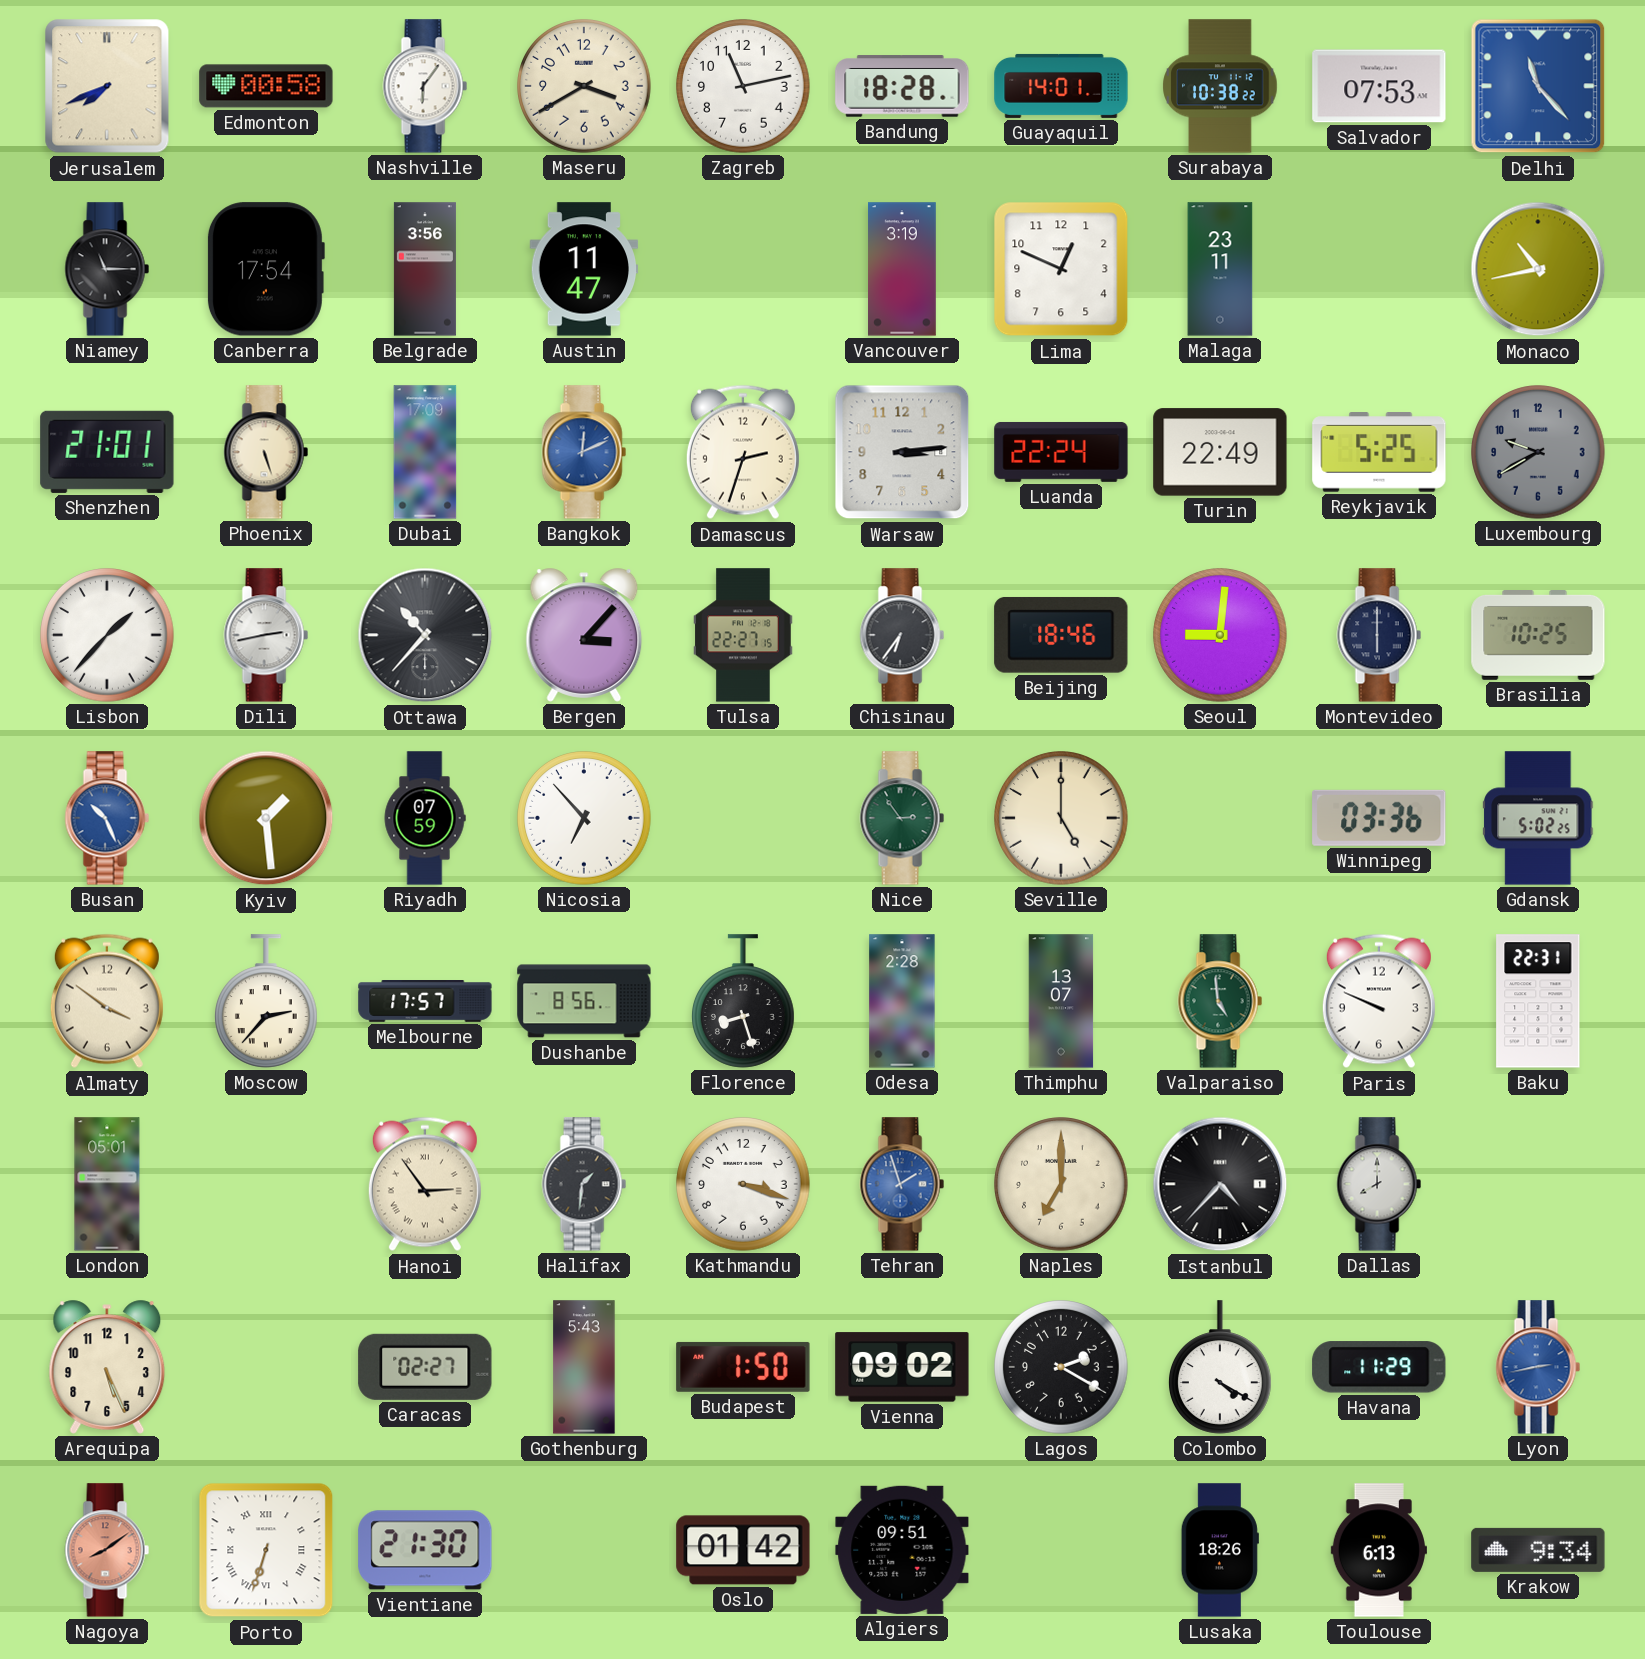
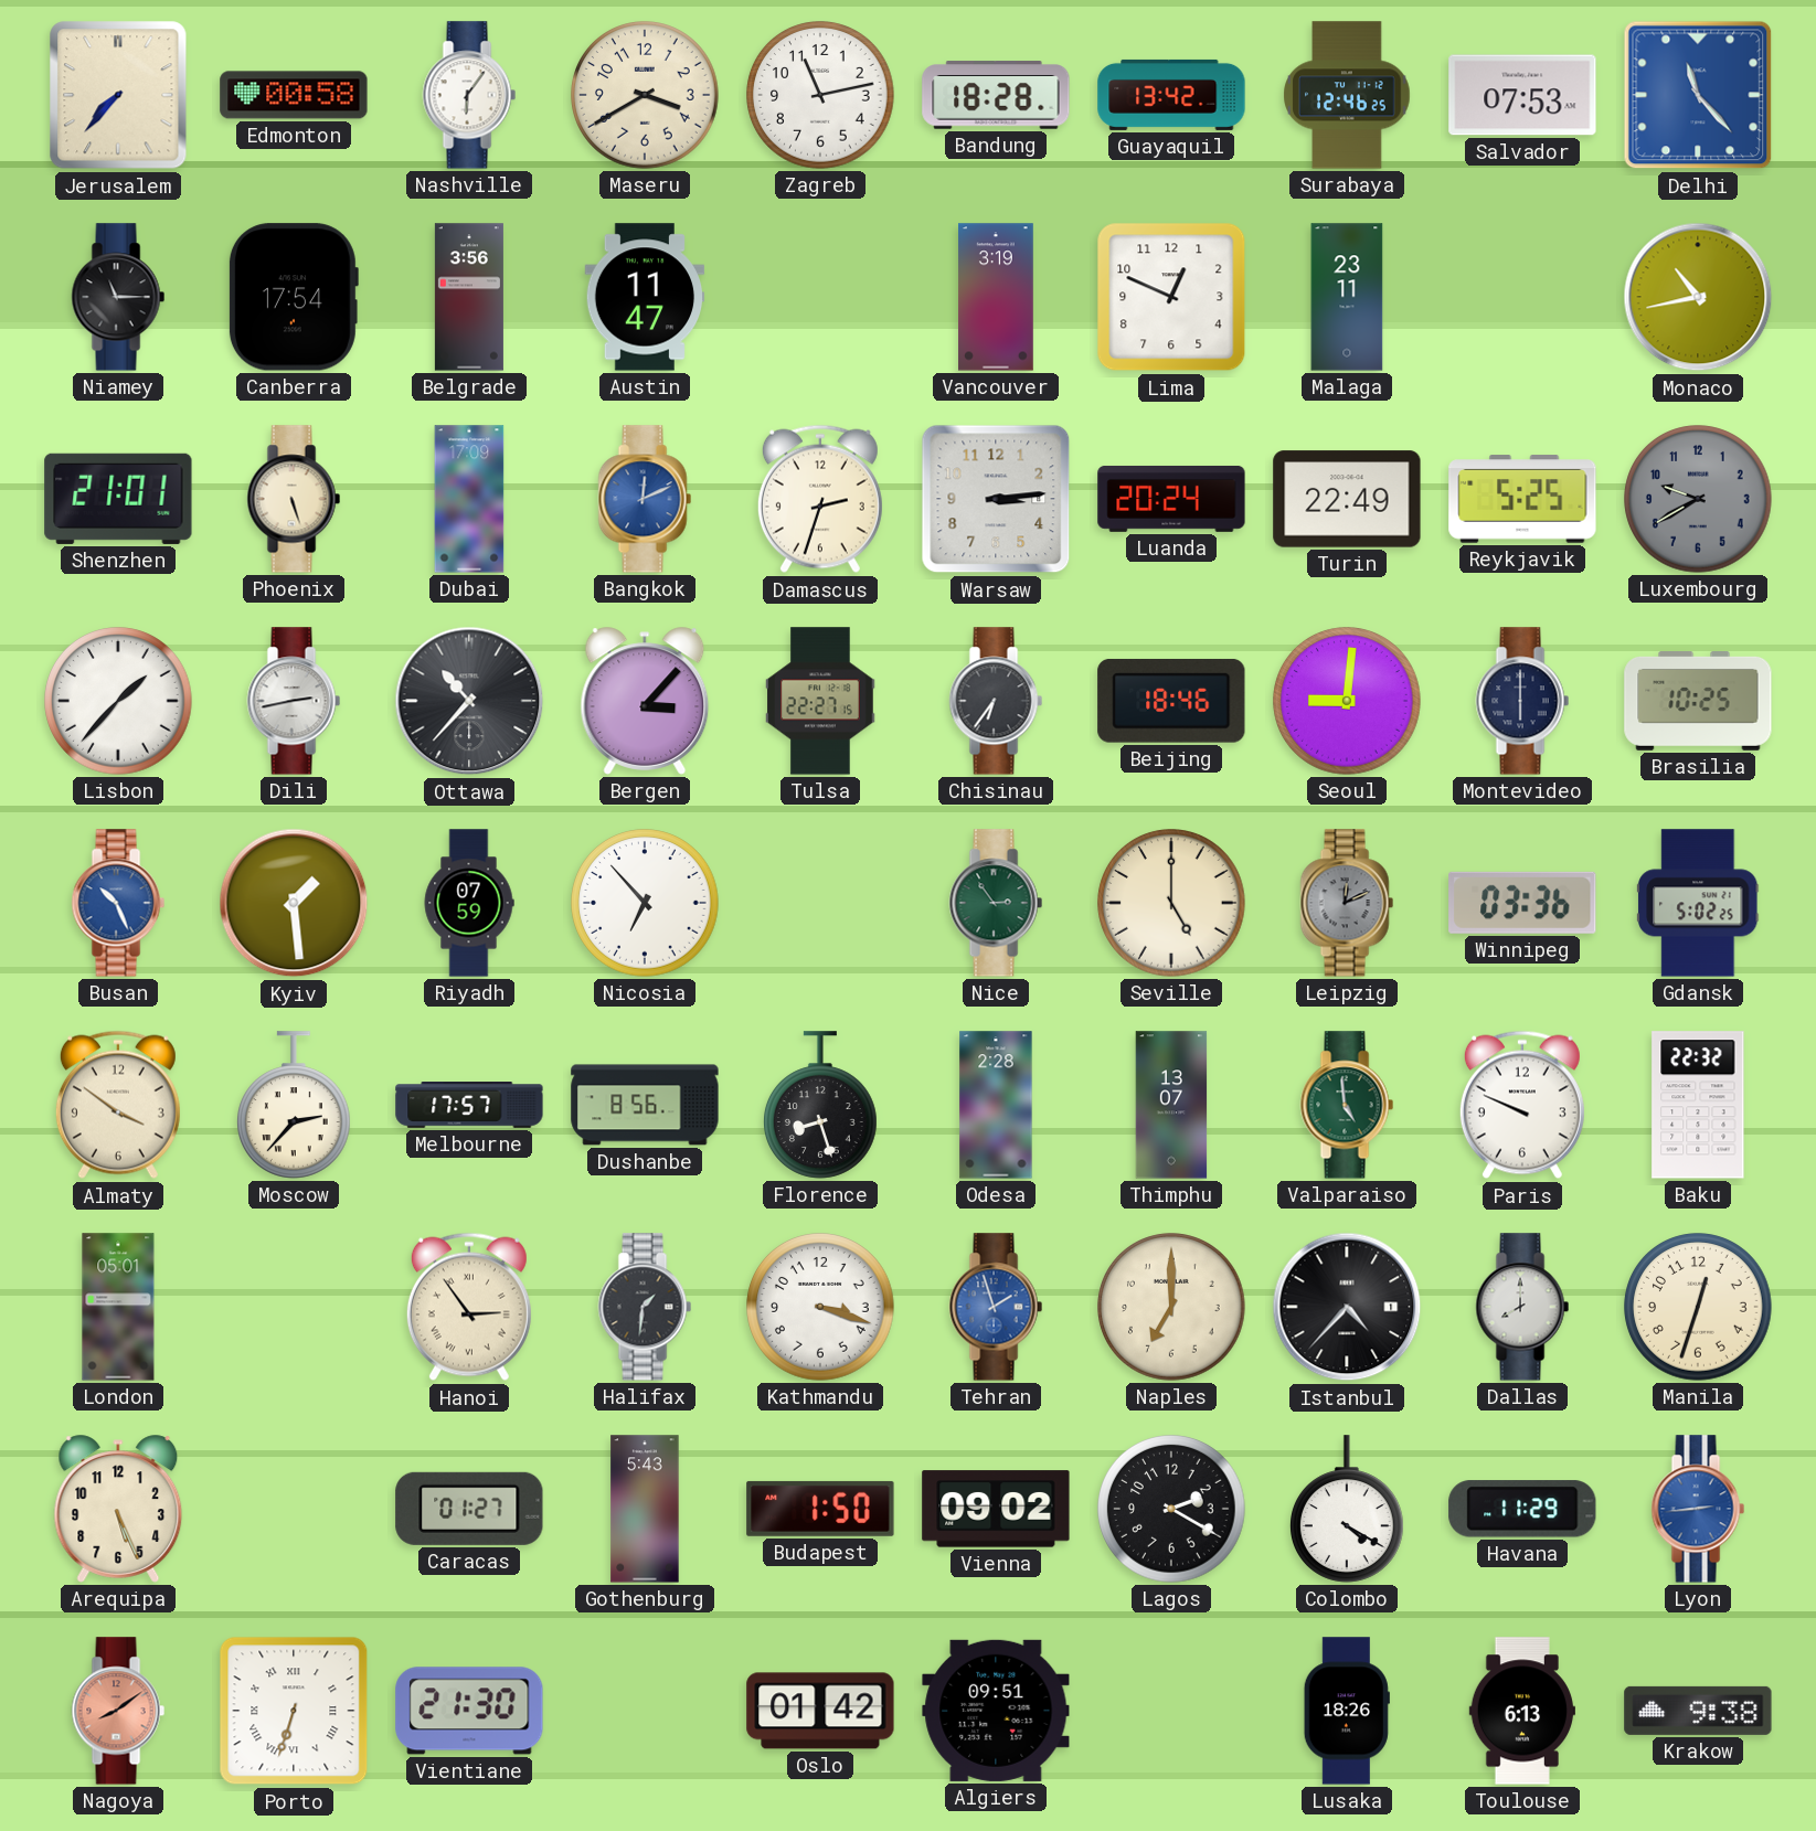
Jerusalem: 7:41 -> 7:37 (118, 95)
Guayaquil: 14:01 -> 13:42 (1171, 95)
Surabaya: 10:38 -> 12:46 (1347, 95)
Luanda: 22:24 -> 20:24 (1171, 499)
Leipzig: none -> 12:11 (1347, 903)
Baku: 22:31 -> 22:32 (1698, 1105)
Manila: none -> 12:33 (1698, 1307)
Caracas: 02:27 -> 01:27 (469, 1509)
Lyon: 2:43 -> 2:44 (1698, 1509)
Krakow: 9:34 -> 9:38 (1698, 1711)
